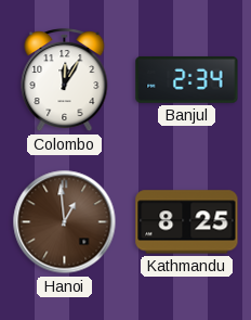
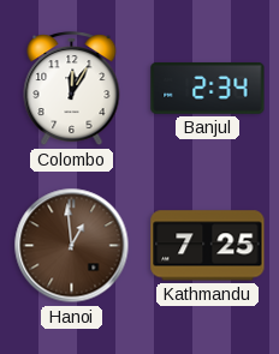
Kathmandu: 8:25 -> 7:25 (208, 246)
